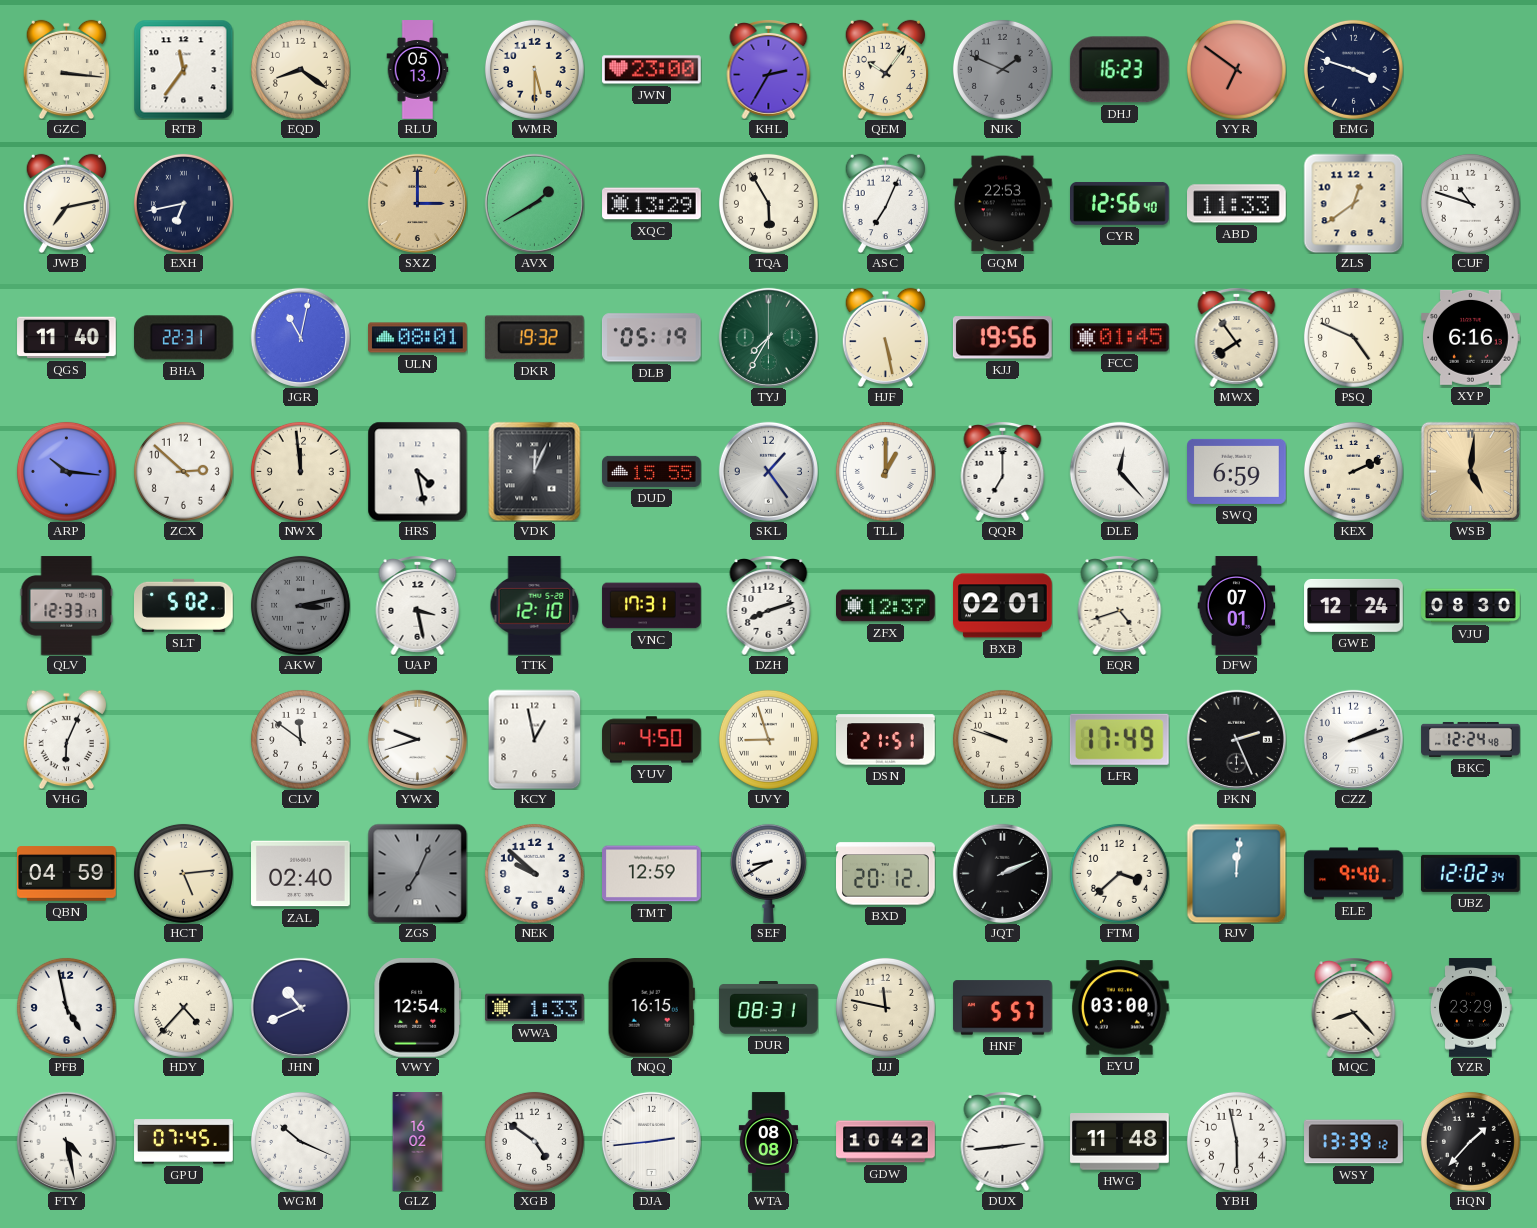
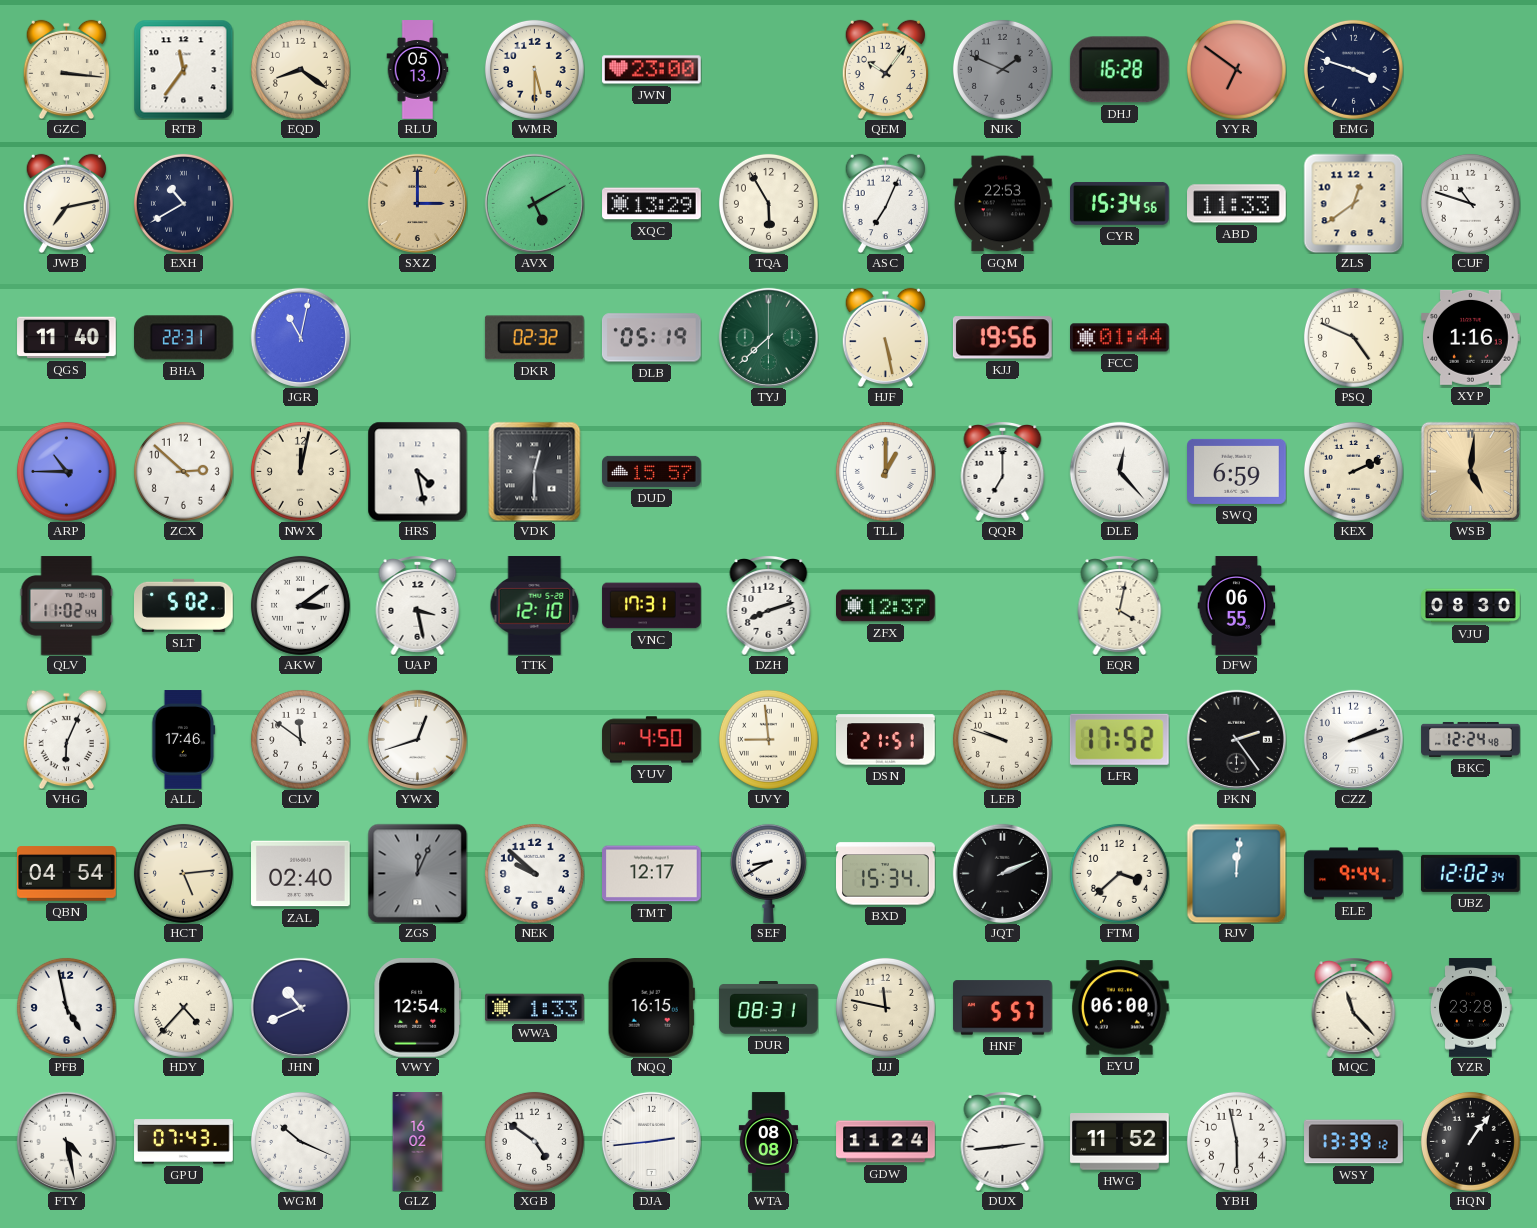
KHL: 2:35 -> none (769, 70)
DHJ: 16:23 -> 16:28 (1119, 70)
EXH: 6:43 -> 10:40 (183, 203)
AVX: 1:40 -> 5:10 (534, 203)
CYR: 12:56 -> 15:34 (1120, 203)
ULN: 08:01 -> none (418, 338)
DKR: 19:32 -> 02:32 (534, 338)
TYJ: 7:35 -> 7:38 (768, 337)
FCC: 01:45 -> 01:44 (1120, 338)
MWX: 7:54 -> none (1237, 338)
XYP: 6:16 -> 1:16 (1471, 337)
ARP: 10:16 -> 10:45 (66, 471)
NWX: 11:59 -> 12:02 (300, 471)
VDK: 12:04 -> 12:30 (535, 471)
DUD: 15:55 -> 15:57 (652, 471)
SKL: 1:24 -> none (768, 471)
QLV: 12:33 -> 11:02 (67, 606)
AKW: 3:13 -> 3:09 (300, 605)
AKW dial: grey -> white (300, 605)
BXB: 02:01 -> none (1003, 606)
EQR: 4:42 -> 4:02 (1120, 606)
DFW: 07:01 -> 06:55 (1237, 606)
GWE: 12:24 -> none (1354, 605)
ALL: none -> 17:46 (184, 740)
YWX: 9:42 -> 12:42 (417, 739)
KCY: 12:58 -> none (535, 739)
UVY: 8:57 -> 8:59 (768, 739)
LFR: 17:49 -> 17:52 (1119, 739)
PKN: 2:26 -> 2:24 (1236, 739)
QBN: 04:59 -> 04:54 (67, 874)
ZGS: 7:04 -> 12:04 (417, 873)
TMT: 12:59 -> 12:17 (652, 874)
BXD: 20:12 -> 15:34 (886, 874)
ELE: 9:40 -> 9:44 (1354, 874)
EYU: 03:00 -> 06:00 (1120, 1008)
MQC: 8:23 -> 11:23 (1354, 1008)
YZR: 23:29 -> 23:28 (1470, 1008)
GPU: 07:45 -> 07:43 (184, 1142)
GDW: 10:42 -> 11:24 (886, 1142)
HWG: 11:48 -> 11:52 (1120, 1142)
HQN: 1:37 -> 1:06 (1470, 1141)
